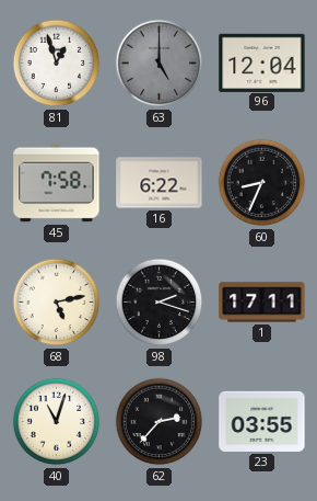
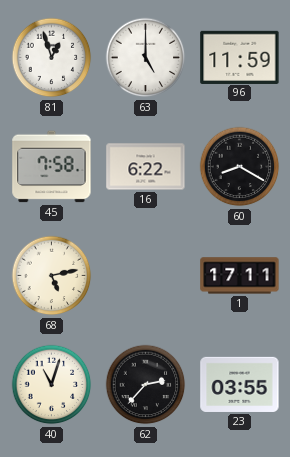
63 dial: grey -> white (146, 58)
96: 12:04 -> 11:59 (240, 57)
60: 8:34 -> 8:20 (240, 167)
98: 2:18 -> none (160, 303)
